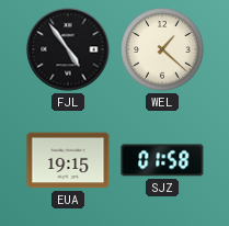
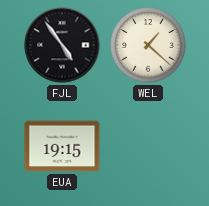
SJZ: 01:58 -> none (162, 160)
